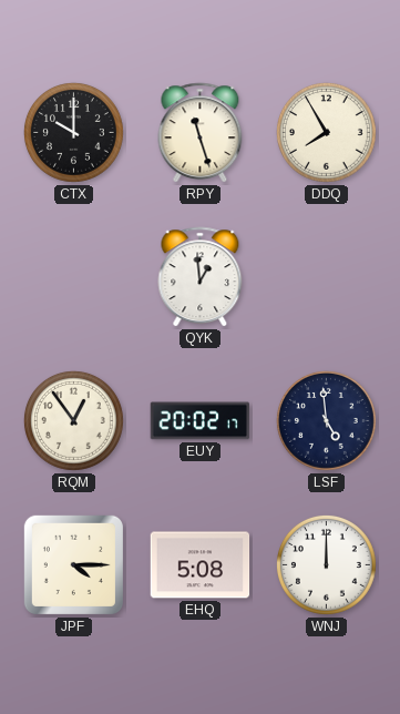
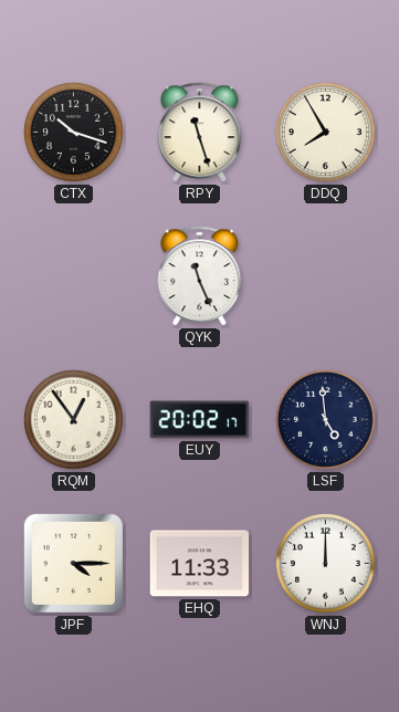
CTX: 10:00 -> 10:18 (74, 133)
QYK: 12:59 -> 11:26 (200, 276)
EHQ: 5:08 -> 11:33 (200, 564)
